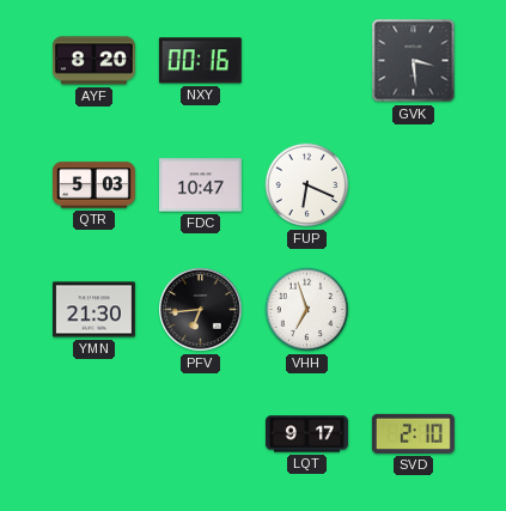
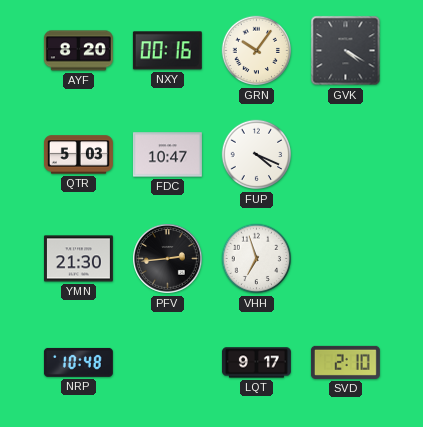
GRN: none -> 10:06 (257, 51)
GVK: 3:29 -> 4:20 (346, 51)
FUP: 6:19 -> 4:19 (257, 155)
PFV: 6:44 -> 2:44 (168, 259)
NRP: none -> 10:48 (78, 362)
